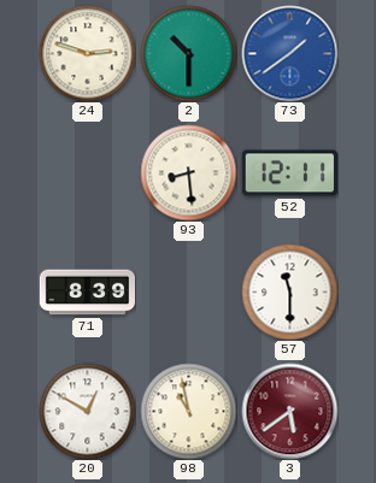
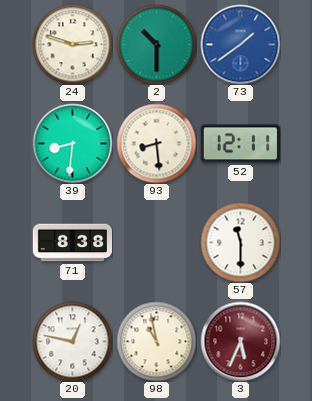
39: none -> 8:31 (72, 143)
71: 8:39 -> 8:38 (72, 243)
20: 12:50 -> 12:47 (72, 341)
3: 5:39 -> 5:34 (240, 341)
